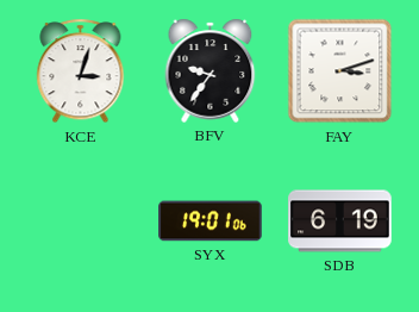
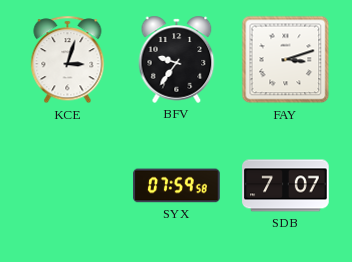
SYX: 19:01 -> 07:59 (177, 186)
SDB: 6:19 -> 7:07 (286, 186)
